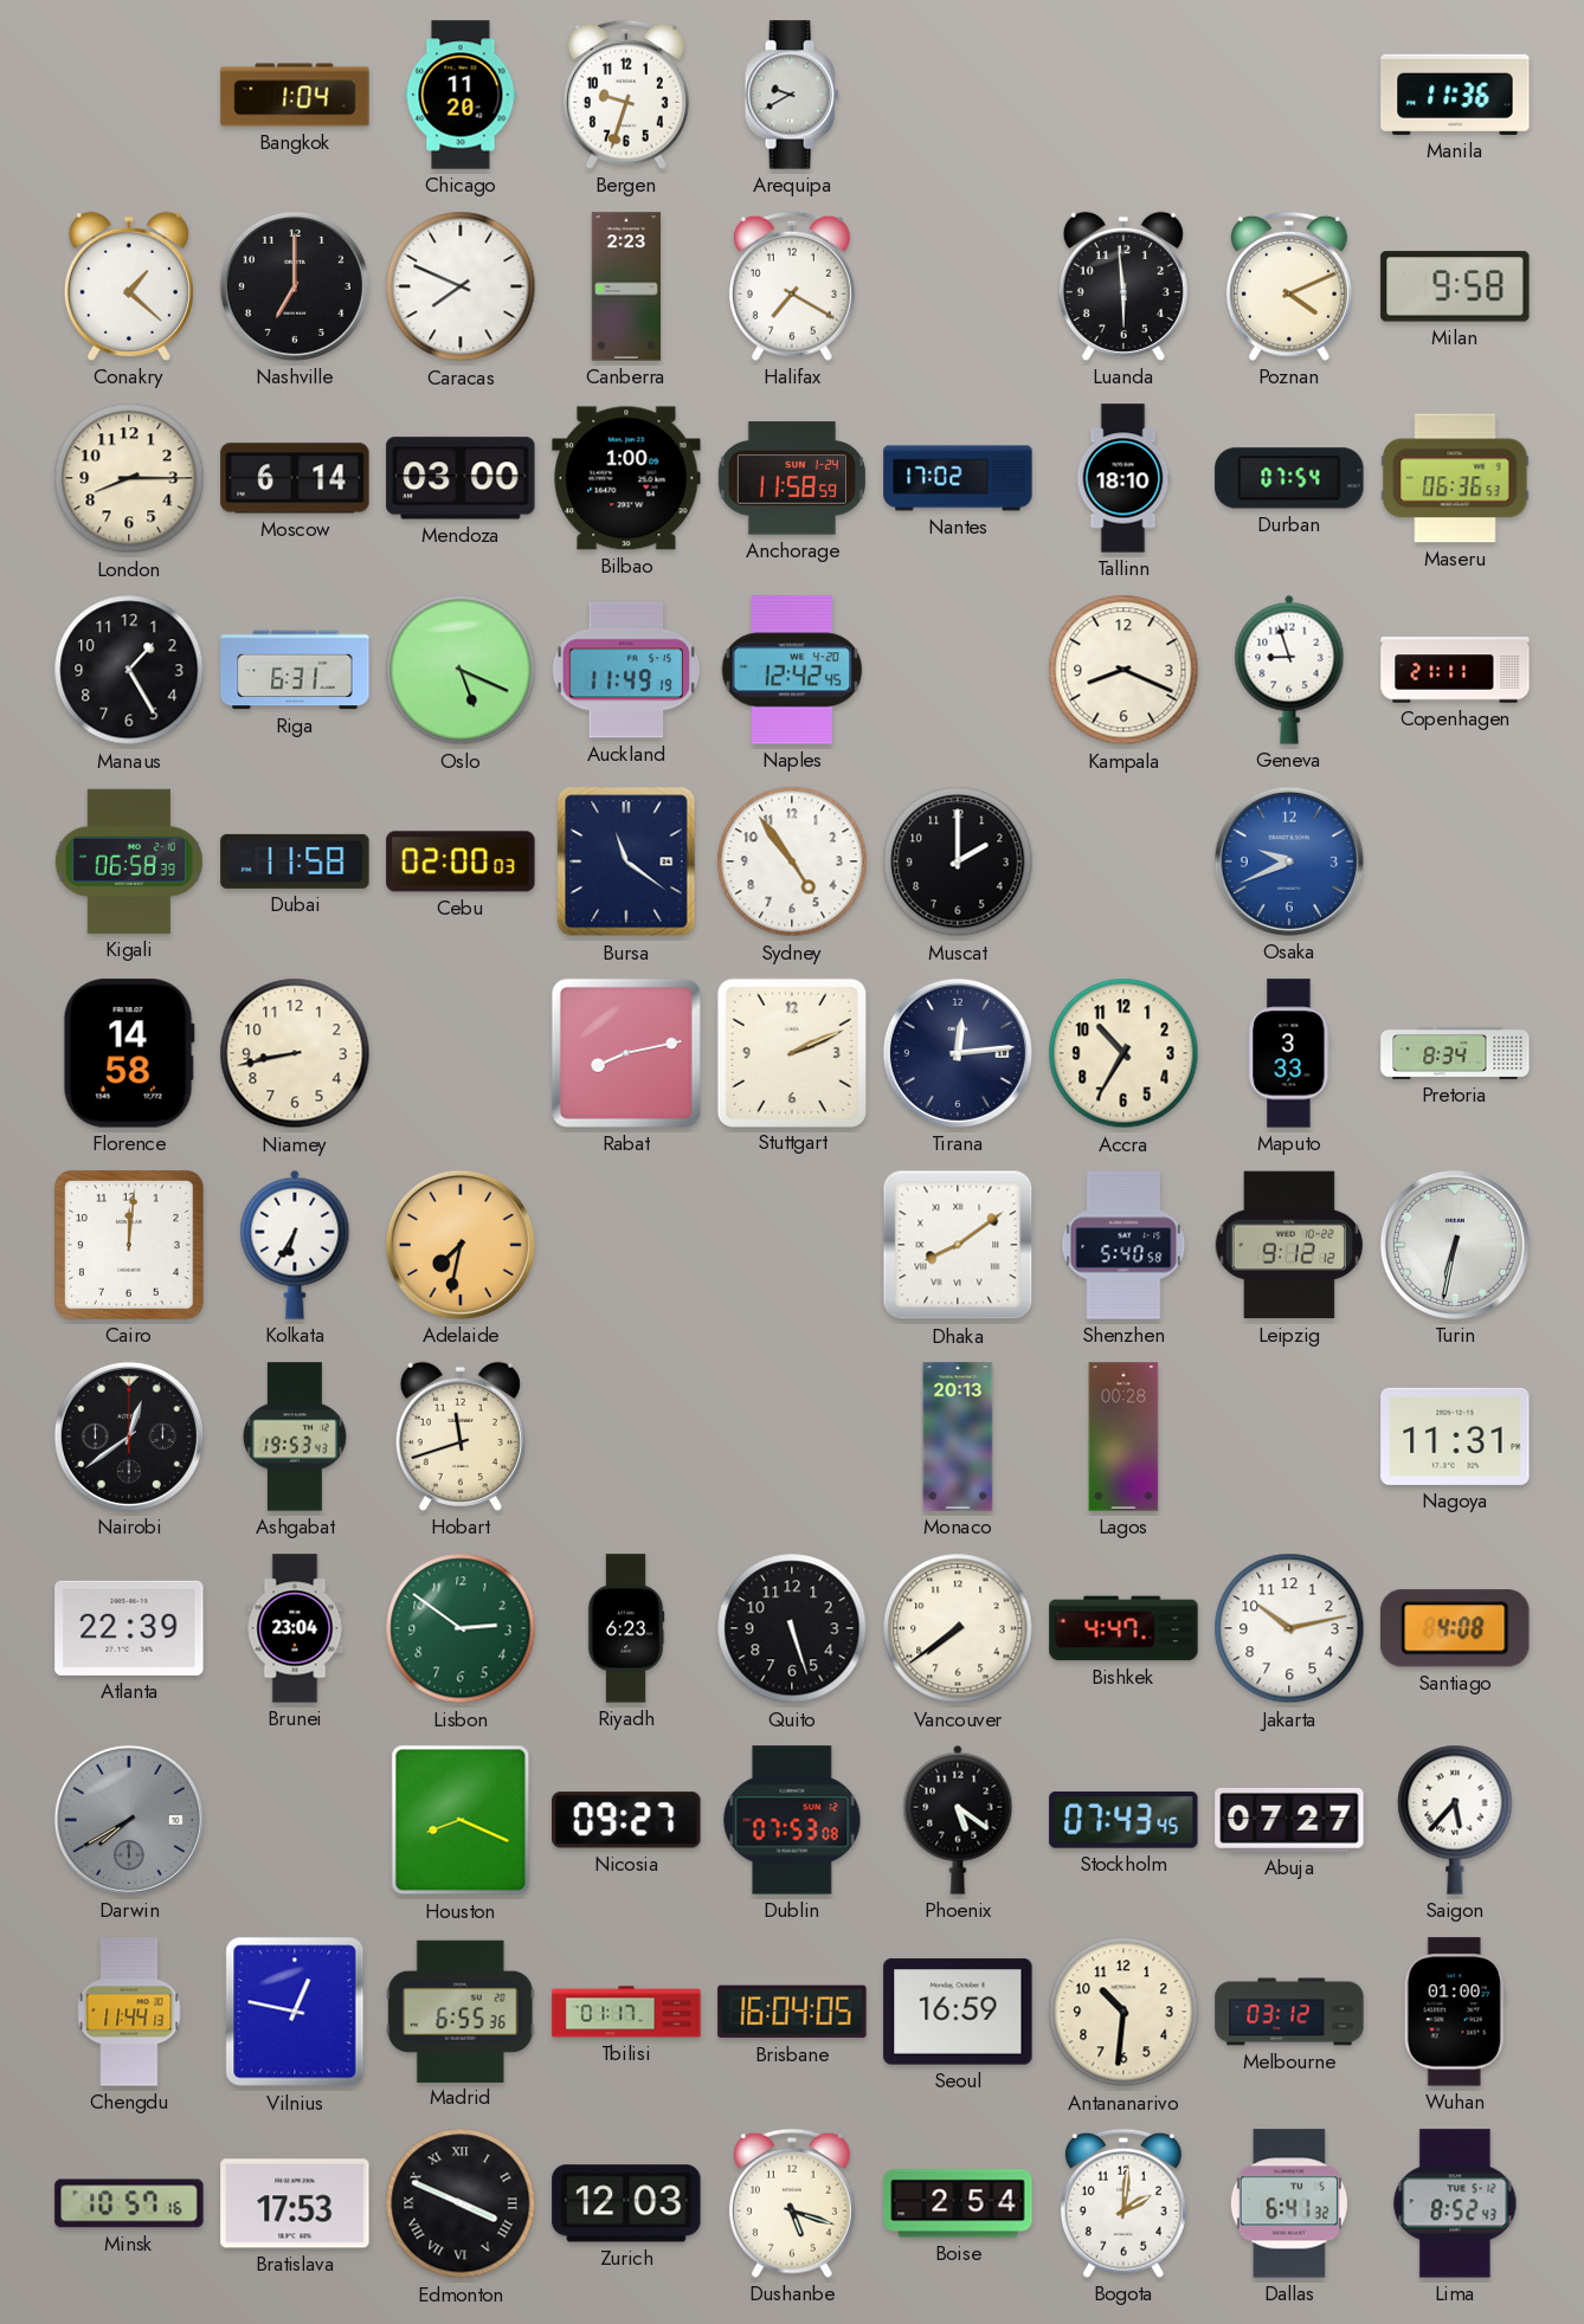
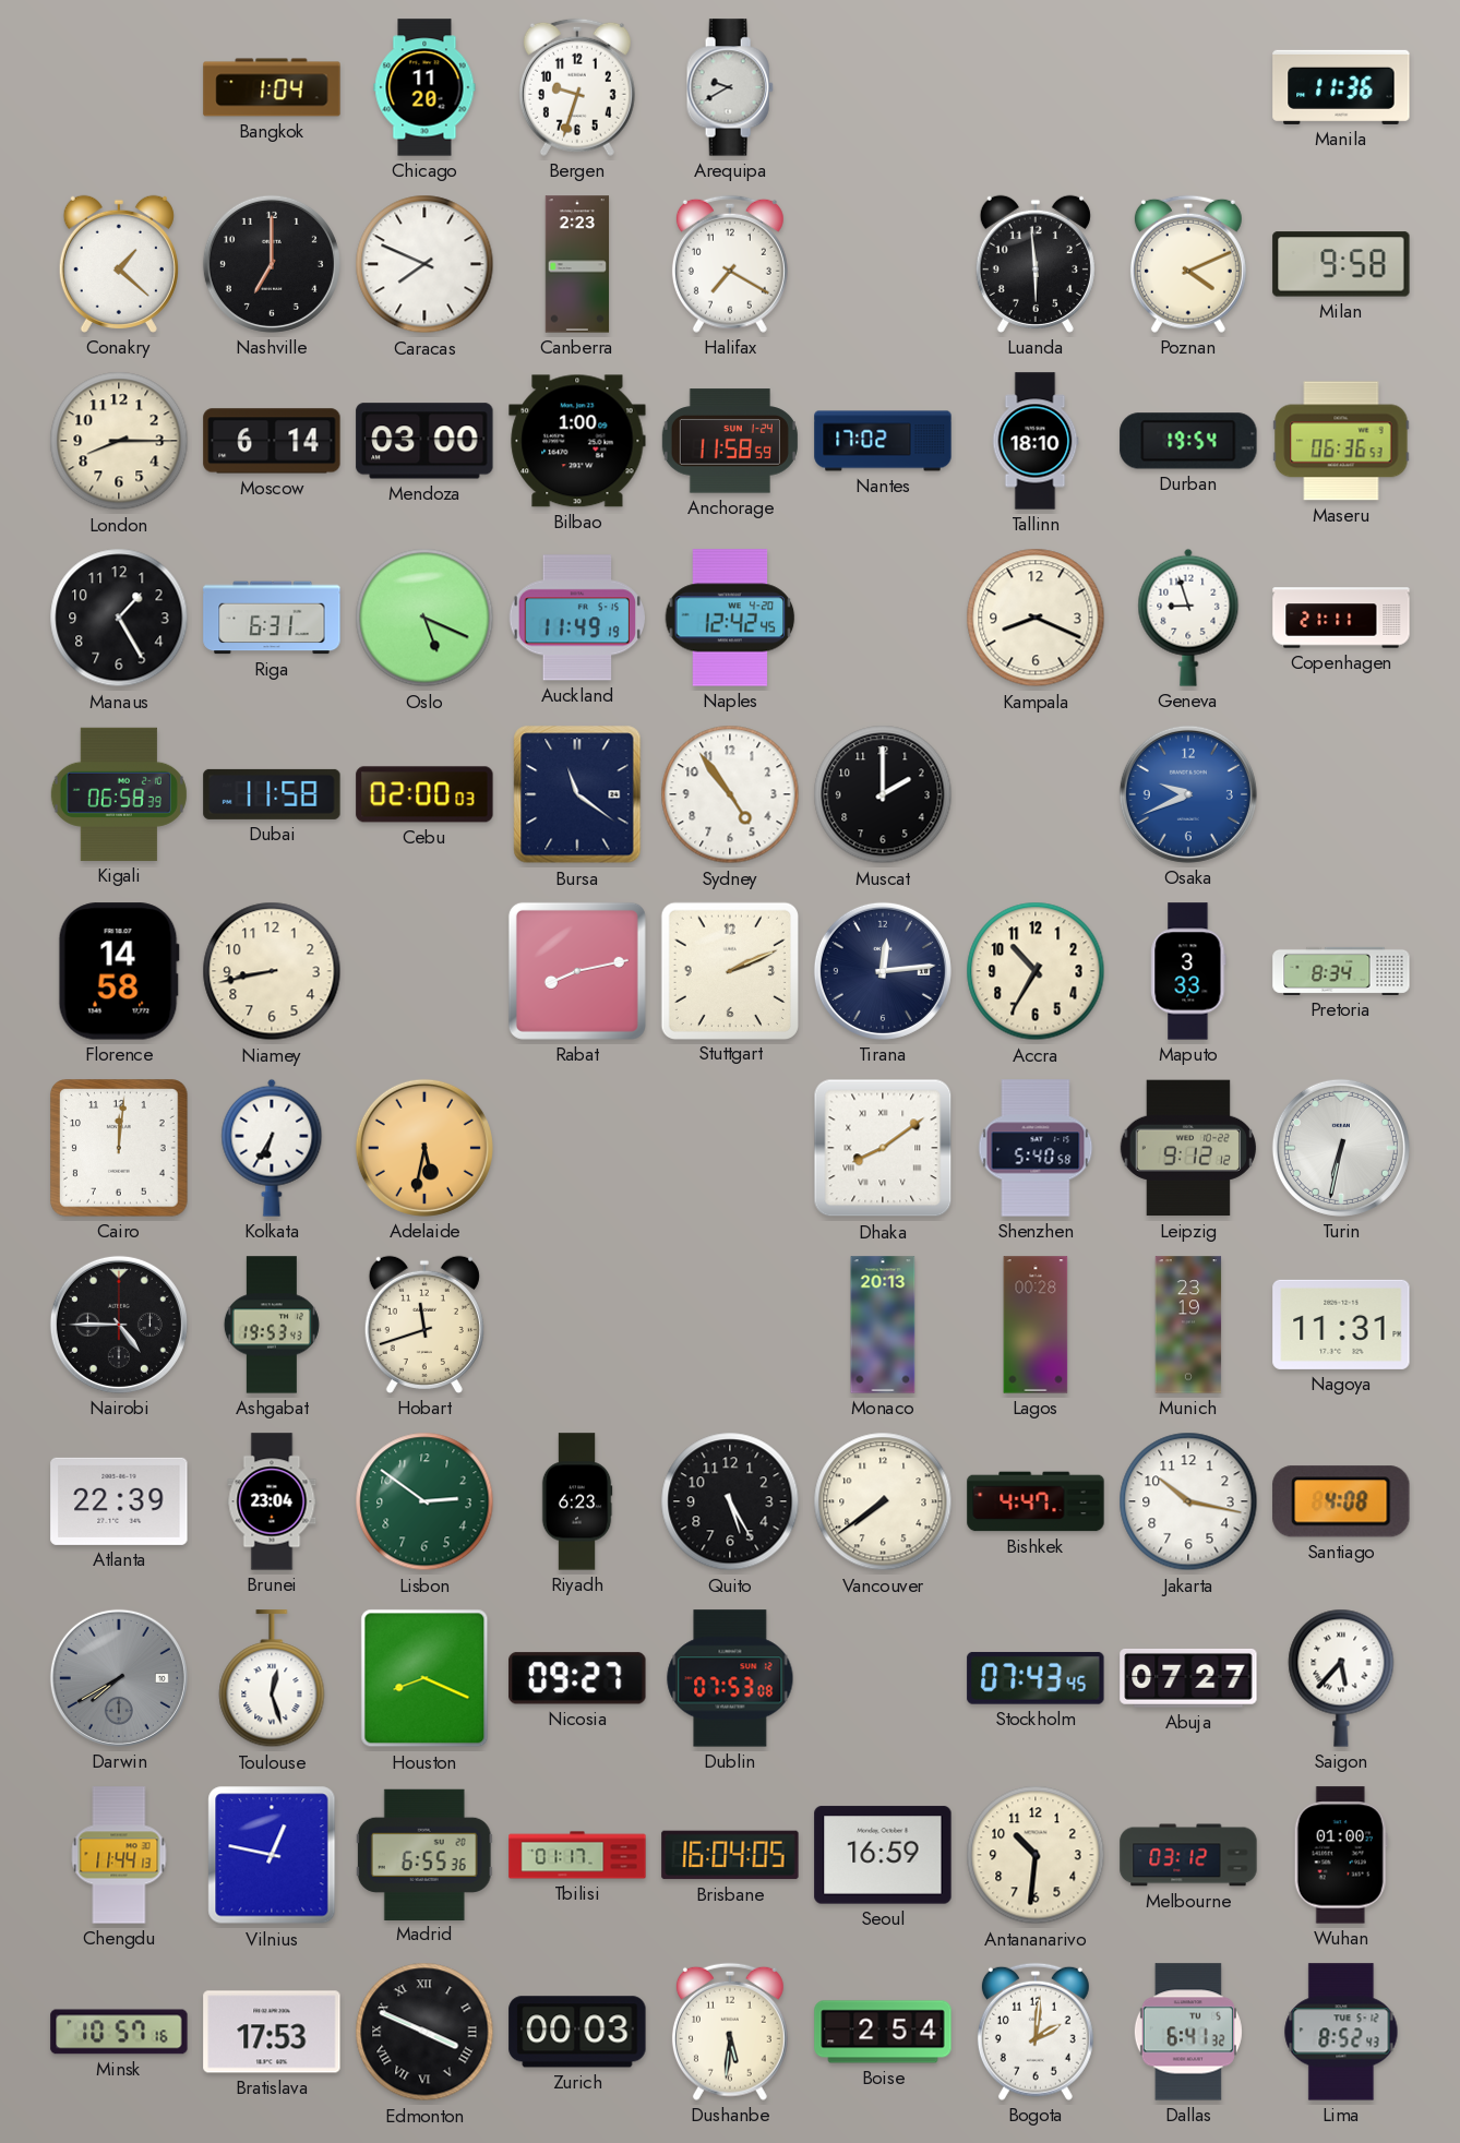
Durban: 07:54 -> 19:54 (1188, 441)
Adelaide: 7:32 -> 5:32 (424, 1148)
Nairobi: 12:39 -> 4:45 (119, 1325)
Munich: none -> 23:19 (1188, 1325)
Quito: 5:27 -> 5:25 (730, 1501)
Jakarta: 10:13 -> 10:17 (1188, 1501)
Toulouse: none -> 12:27 (272, 1679)
Phoenix: 5:21 -> none (958, 1820)
Zurich: 12:03 -> 00:03 (577, 2032)
Dushanbe: 5:18 -> 5:31 (730, 2032)
